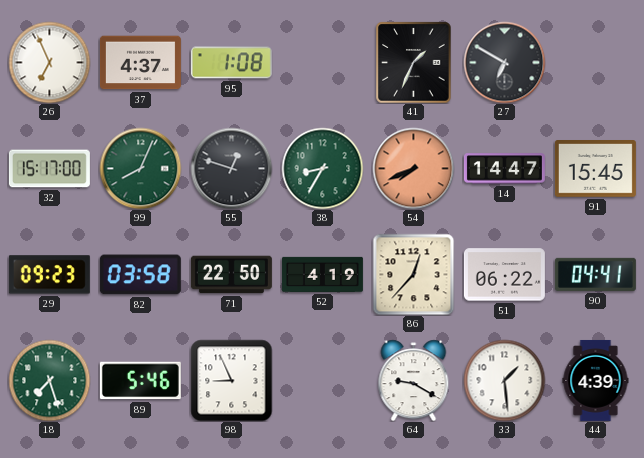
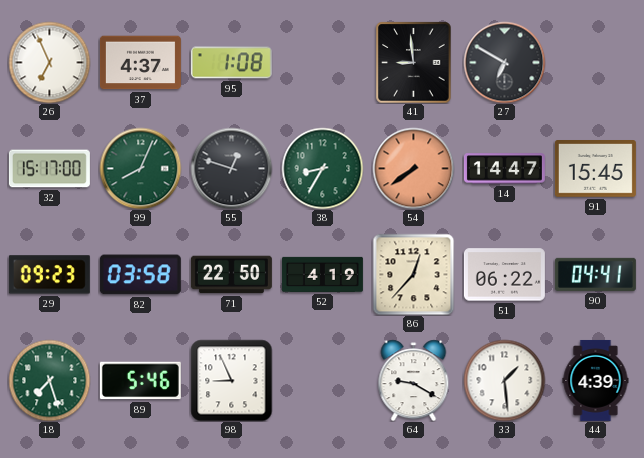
41: 1:34 -> 8:59 (414, 62)
54: 7:41 -> 7:39 (413, 168)
